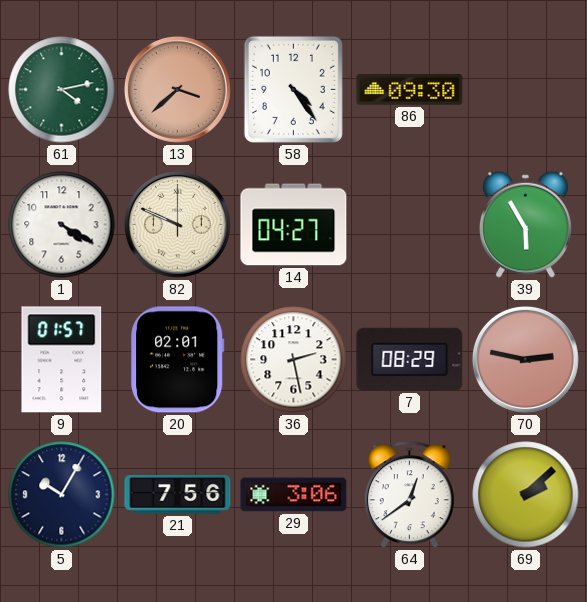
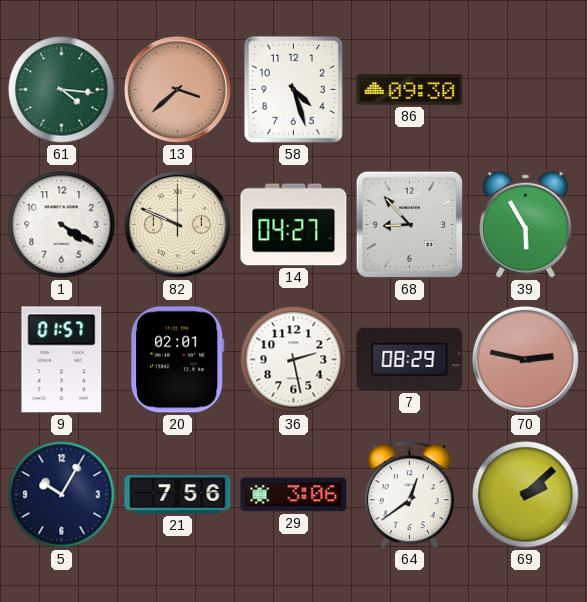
61: 4:13 -> 4:16 (62, 90)
58: 4:24 -> 4:27 (293, 89)
68: none -> 8:53 (410, 225)
